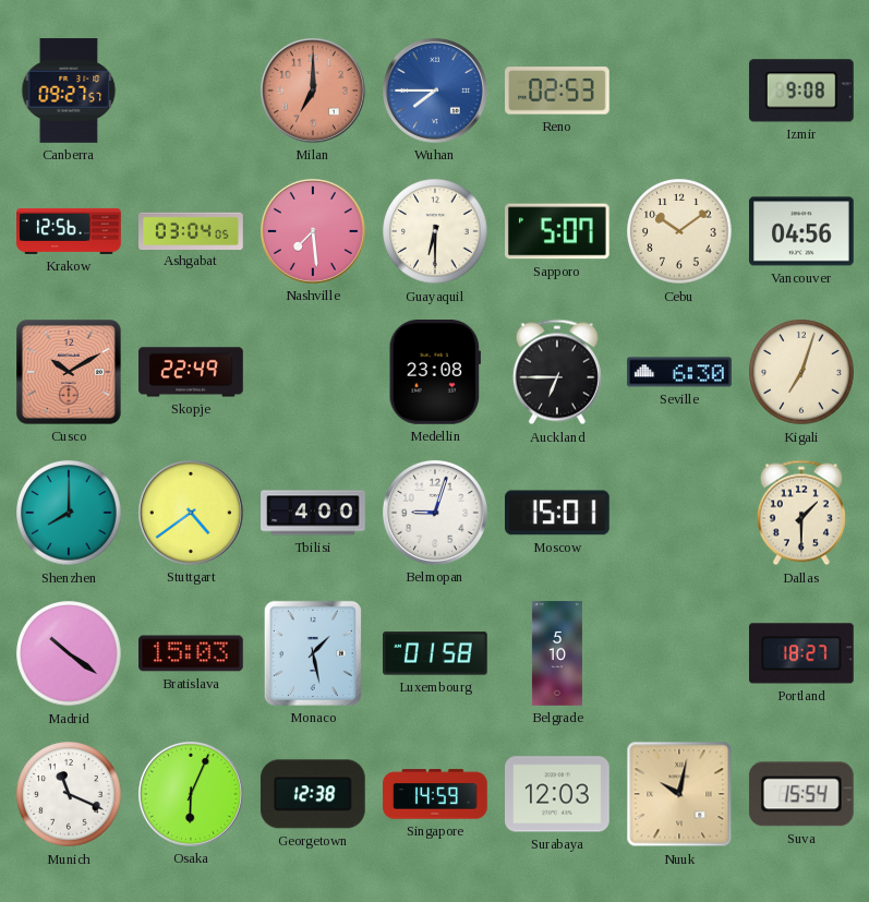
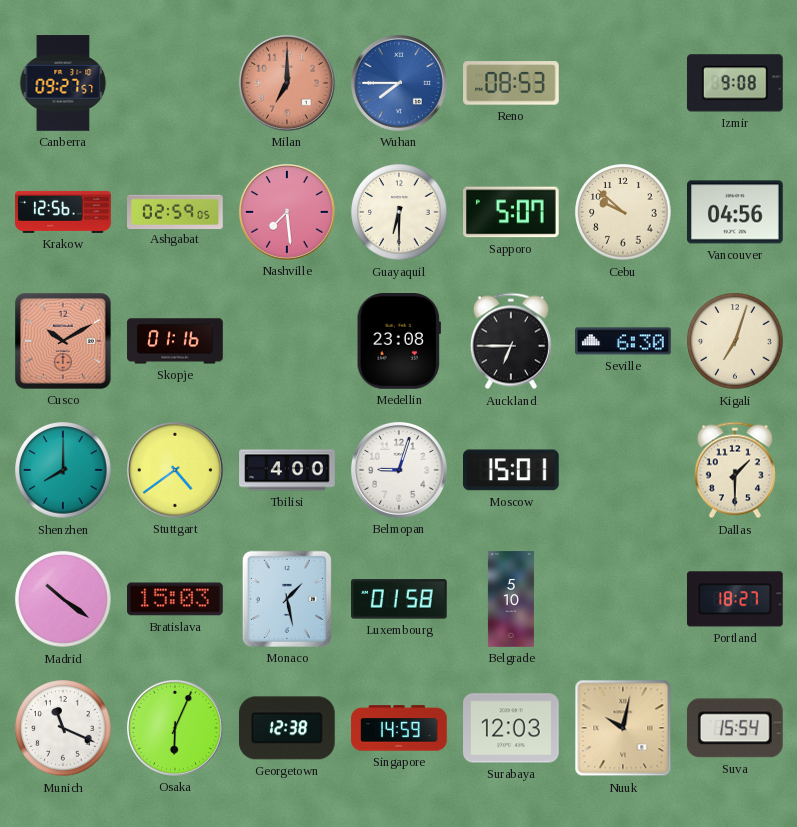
Reno: 02:53 -> 08:53 (511, 83)
Ashgabat: 03:04 -> 02:59 (175, 211)
Cebu: 10:09 -> 9:52 (623, 212)
Skopje: 22:49 -> 01:16 (175, 341)
